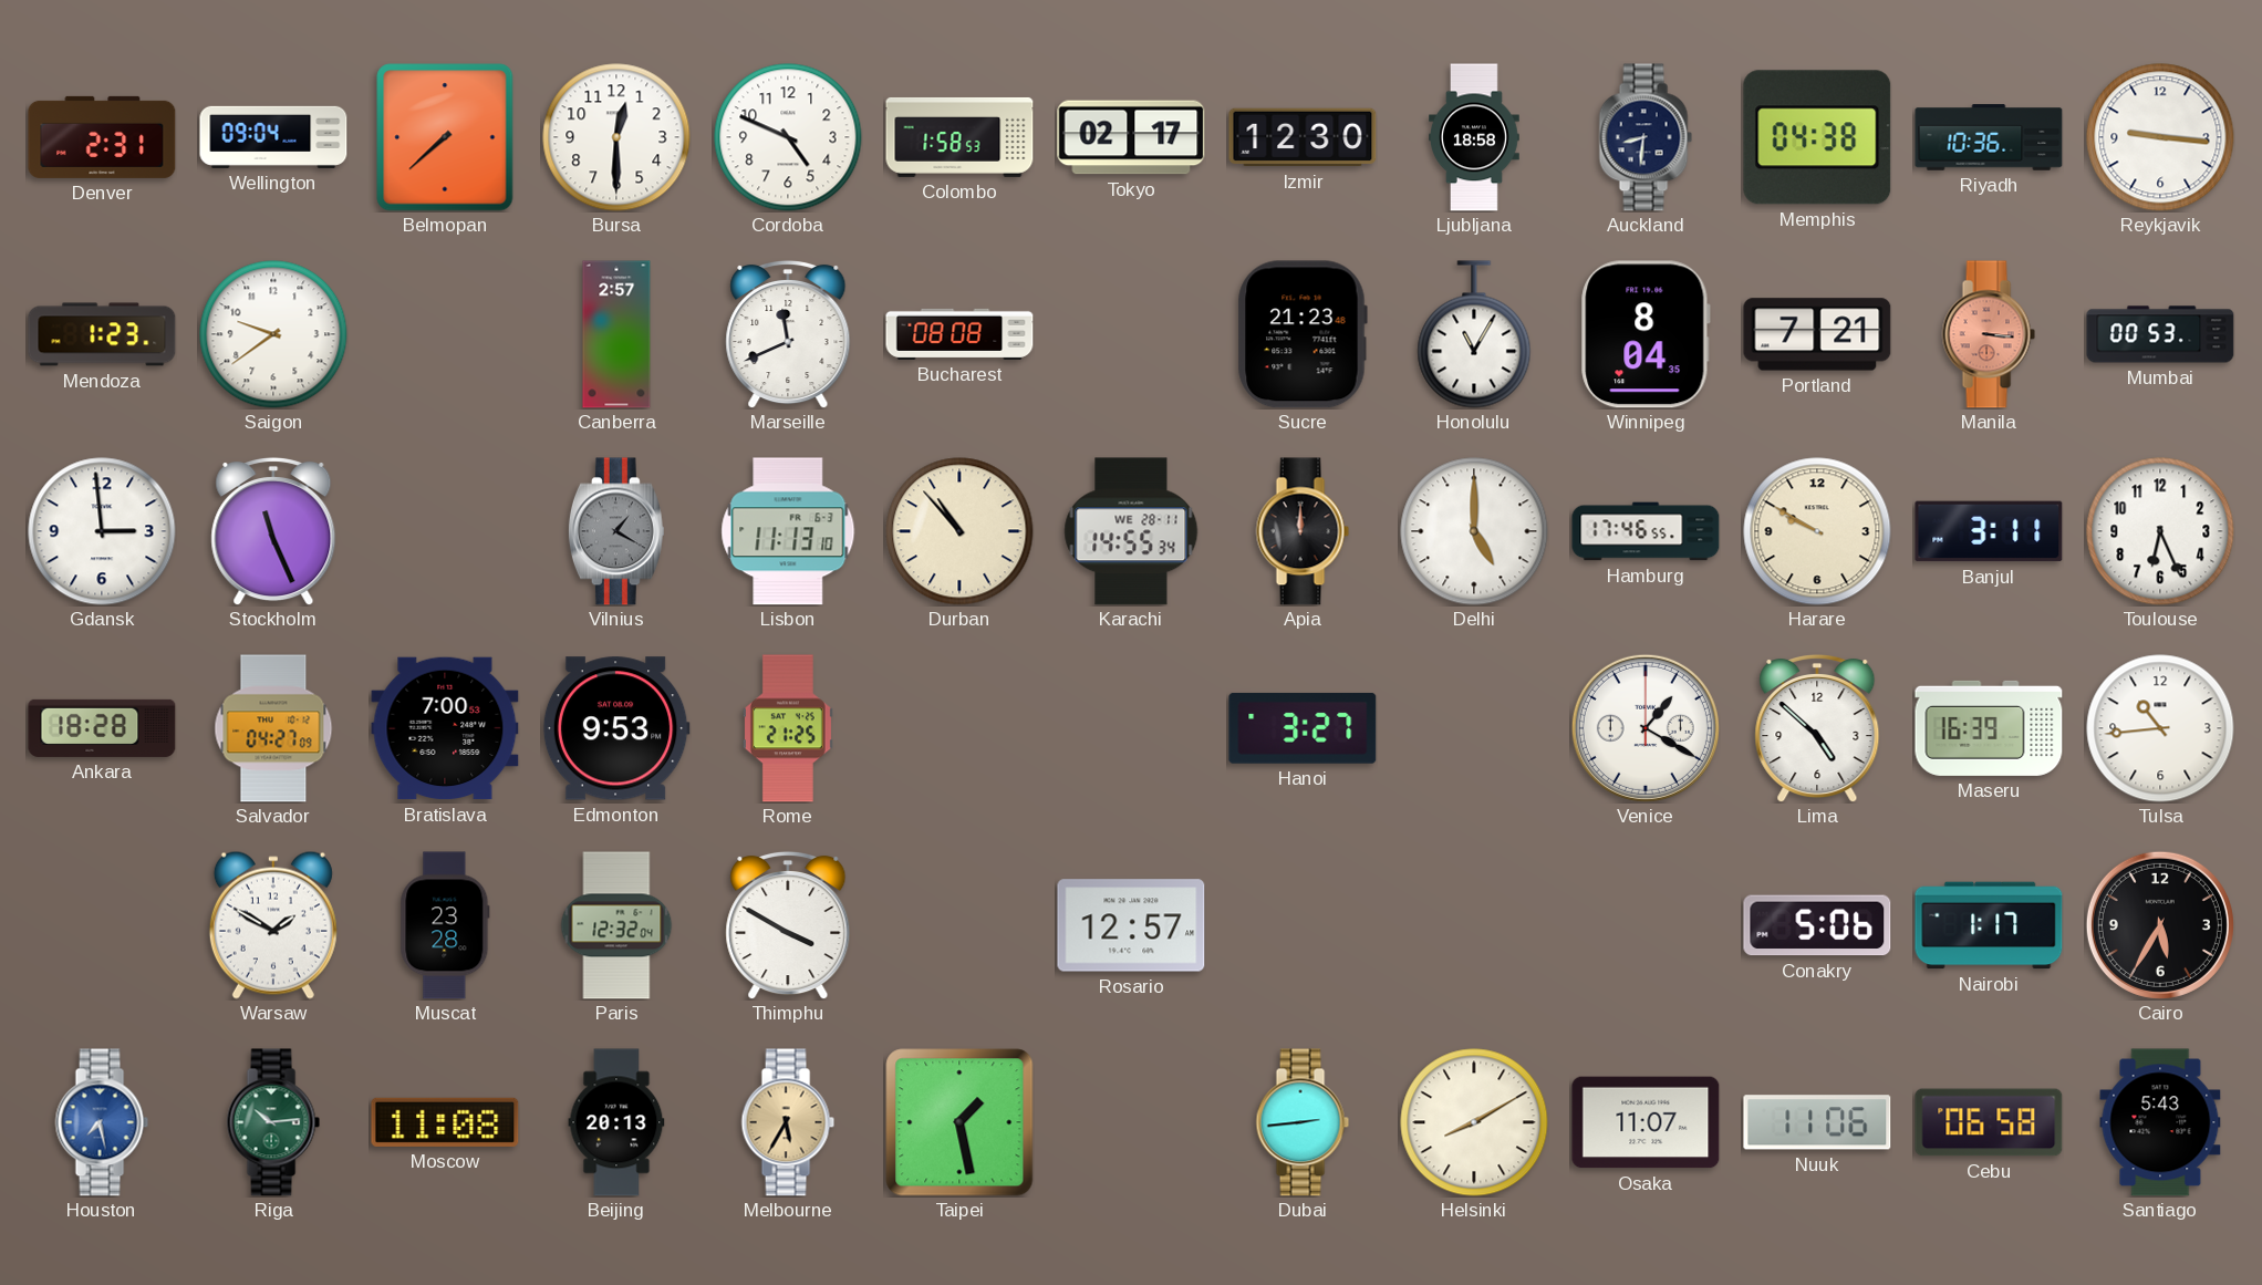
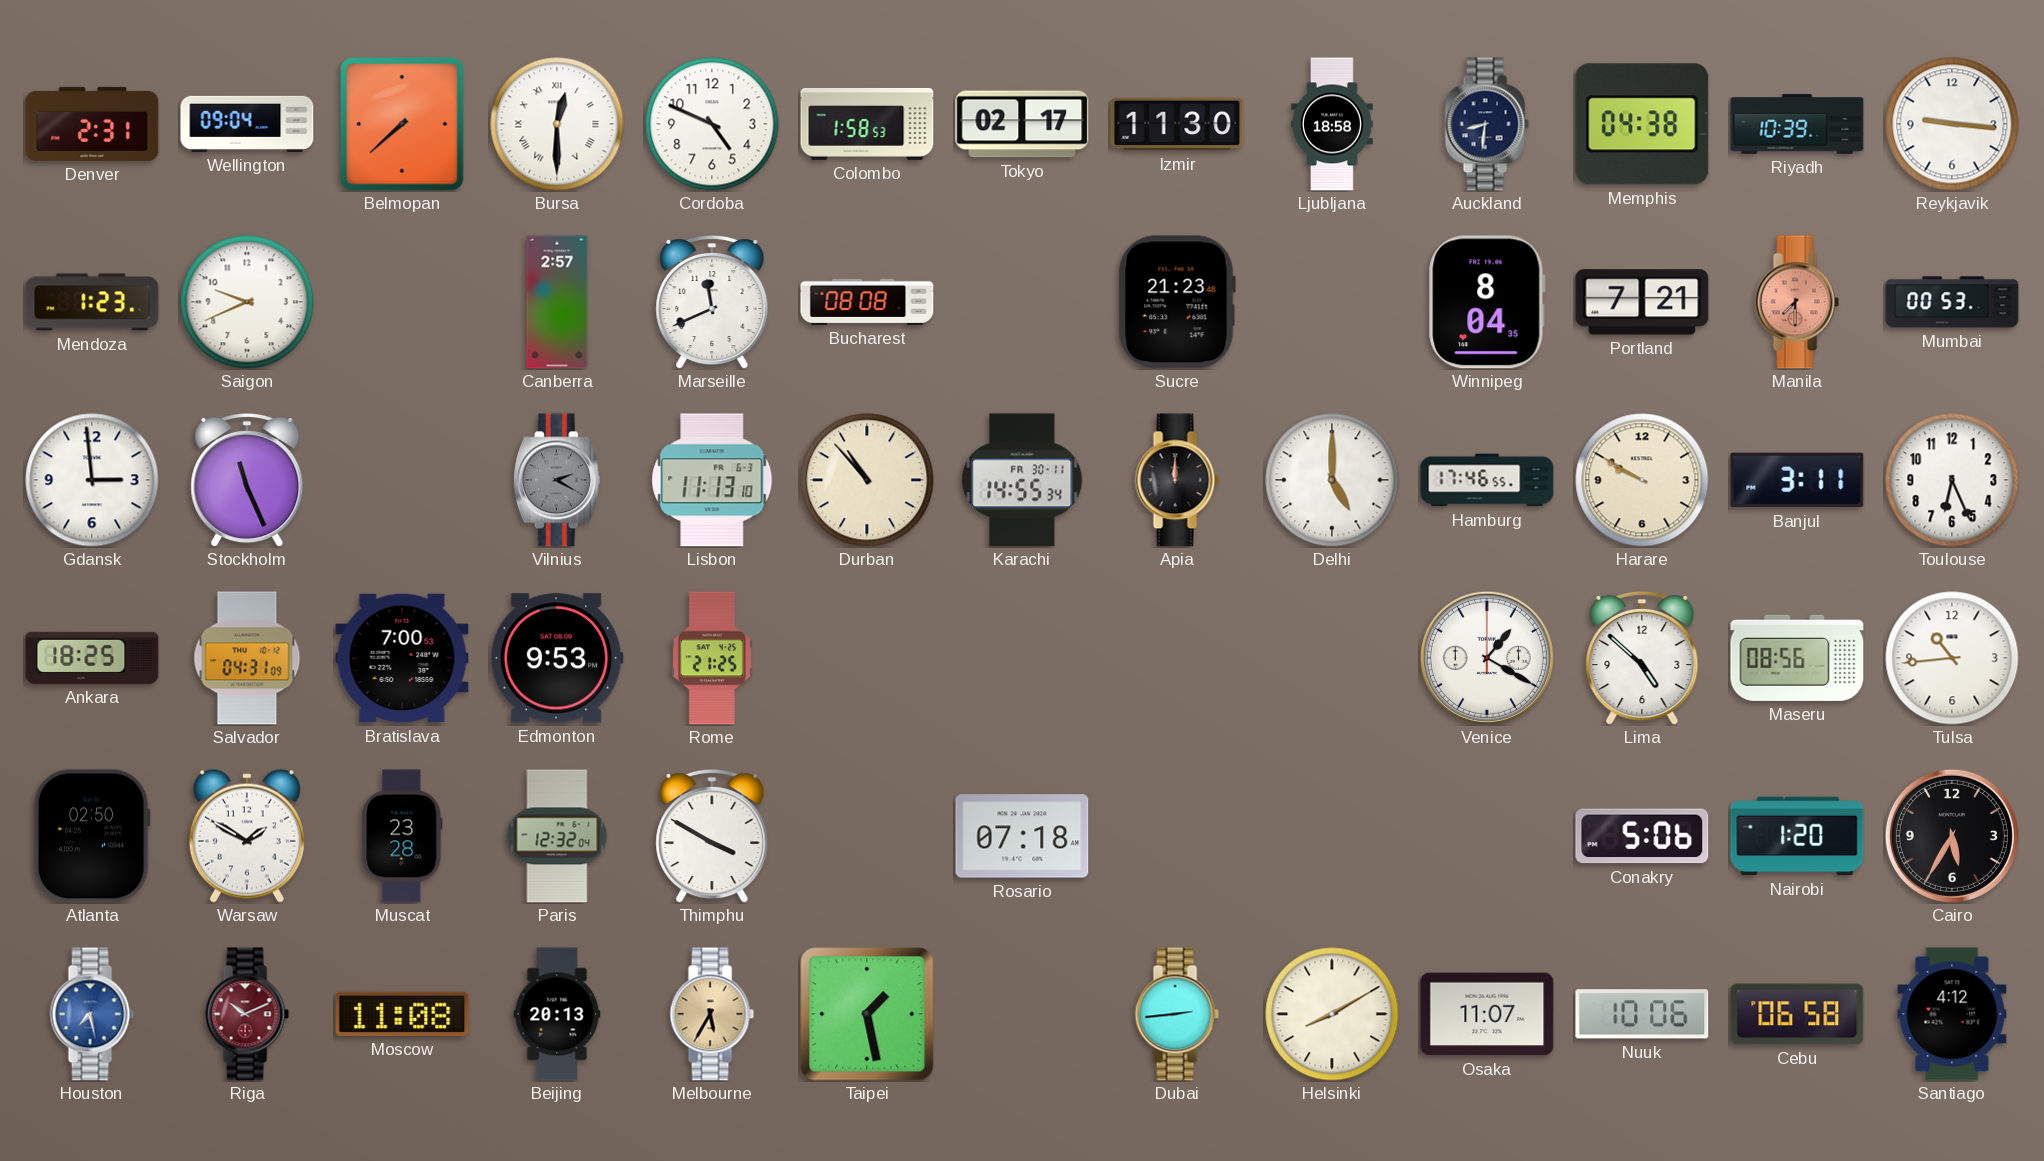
Bursa numerals: Arabic -> Roman (557, 124)
Izmir: 12:30 -> 11:30 (1177, 124)
Riyadh: 10:36 -> 10:39 (1797, 124)
Saigon: 9:39 -> 9:41 (247, 302)
Honolulu: 11:05 -> none (1474, 334)
Manila: 3:16 -> 7:30 (1797, 302)
Vilnius: 1:20 -> 2:20 (557, 480)
Karachi date: WE 28-11 -> FR 30-11 (1022, 480)
Ankara: 18:28 -> 18:25 (92, 658)
Salvador: 04:27 -> 04:31 (247, 658)
Hanoi: 3:27 -> none (1303, 728)
Maseru: 16:39 -> 08:56 (1797, 658)
Atlanta: none -> 02:50 (92, 836)
Rosario: 12:57 -> 07:18 (1022, 836)
Nairobi: 1:17 -> 1:20 (1797, 836)
Riga: 10:14 -> 10:11 (247, 1014)
Riga dial: green -> burgundy (247, 1014)
Nuuk: 11:06 -> 10:06 (1642, 1014)
Santiago: 5:43 -> 4:12 (1952, 1014)
